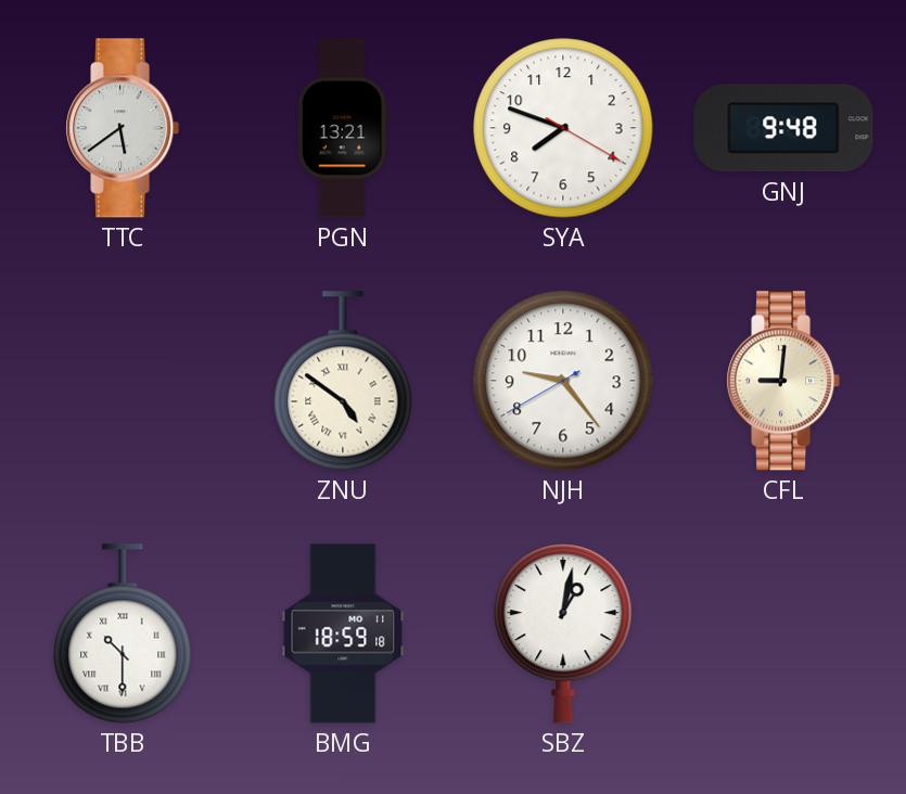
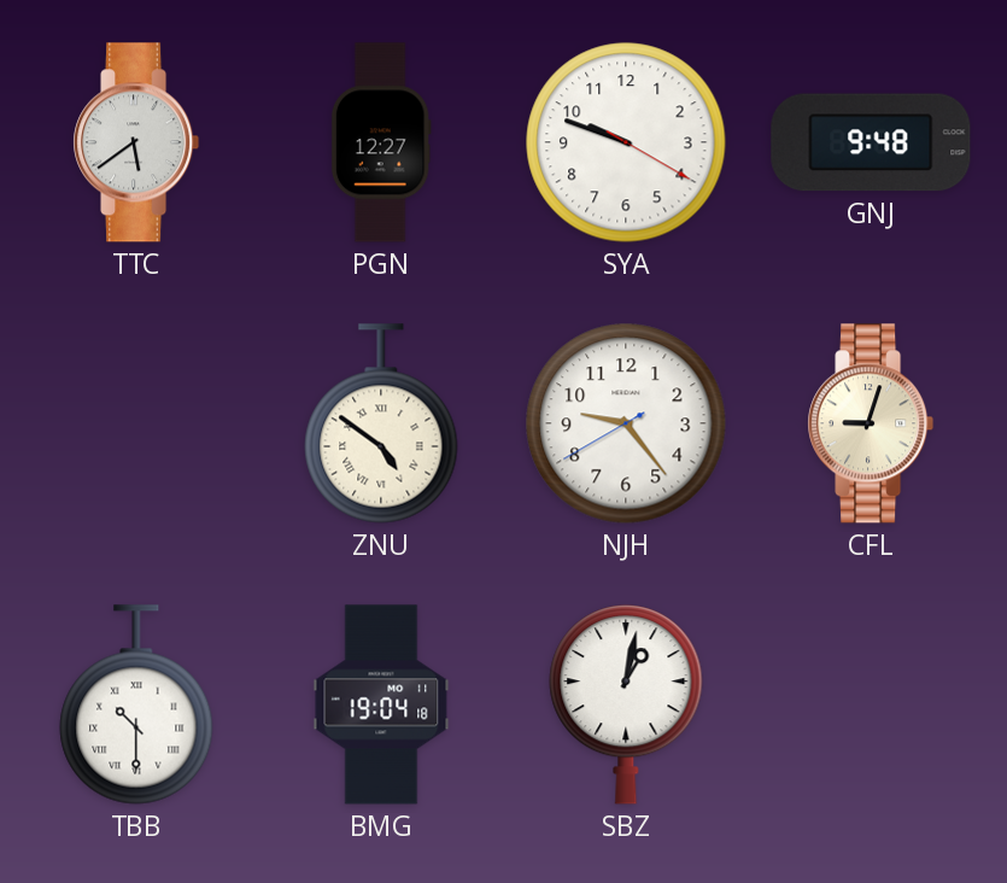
PGN: 13:21 -> 12:27 (381, 142)
SYA: 7:48 -> 9:48 (626, 142)
CFL: 9:01 -> 9:03 (871, 423)
BMG: 18:59 -> 19:04 (381, 704)
